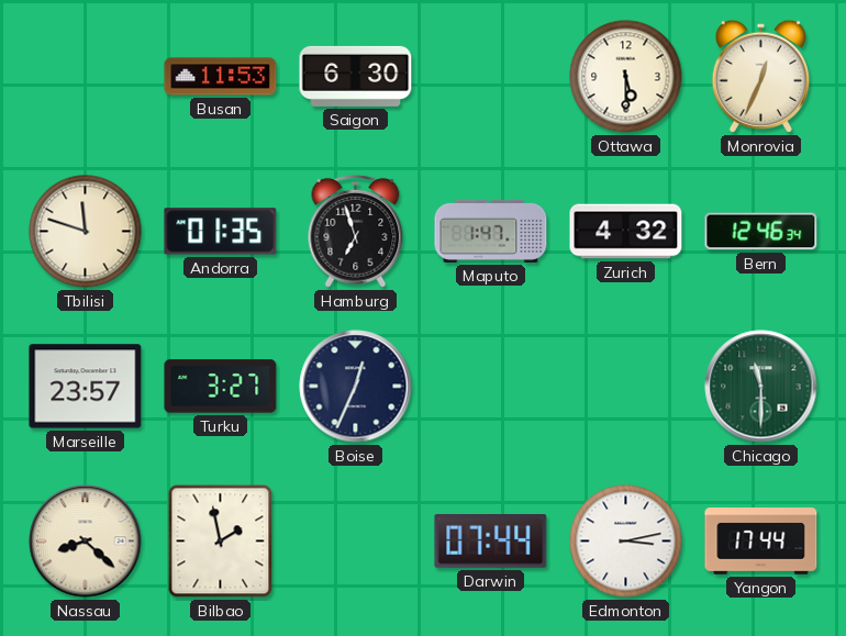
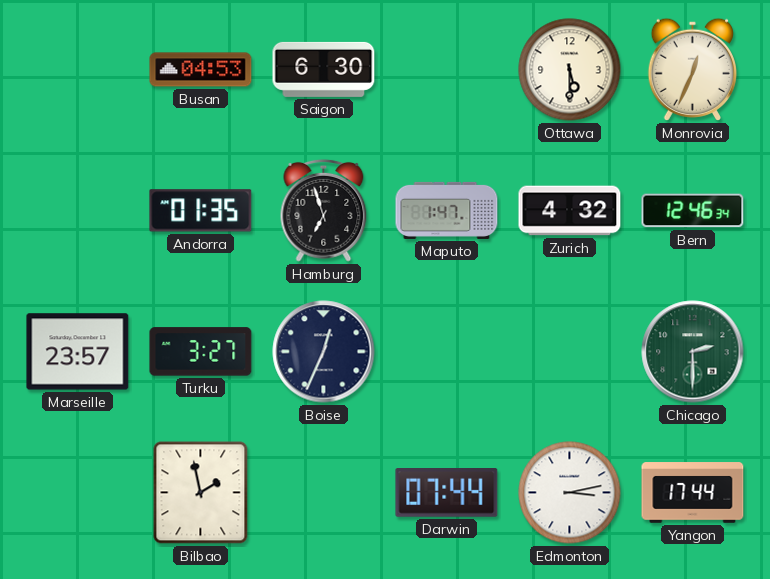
Busan: 11:53 -> 04:53 (201, 70)
Tbilisi: 11:48 -> none (86, 232)
Chicago: 11:30 -> 2:30 (693, 352)
Nassau: 8:22 -> none (86, 542)
